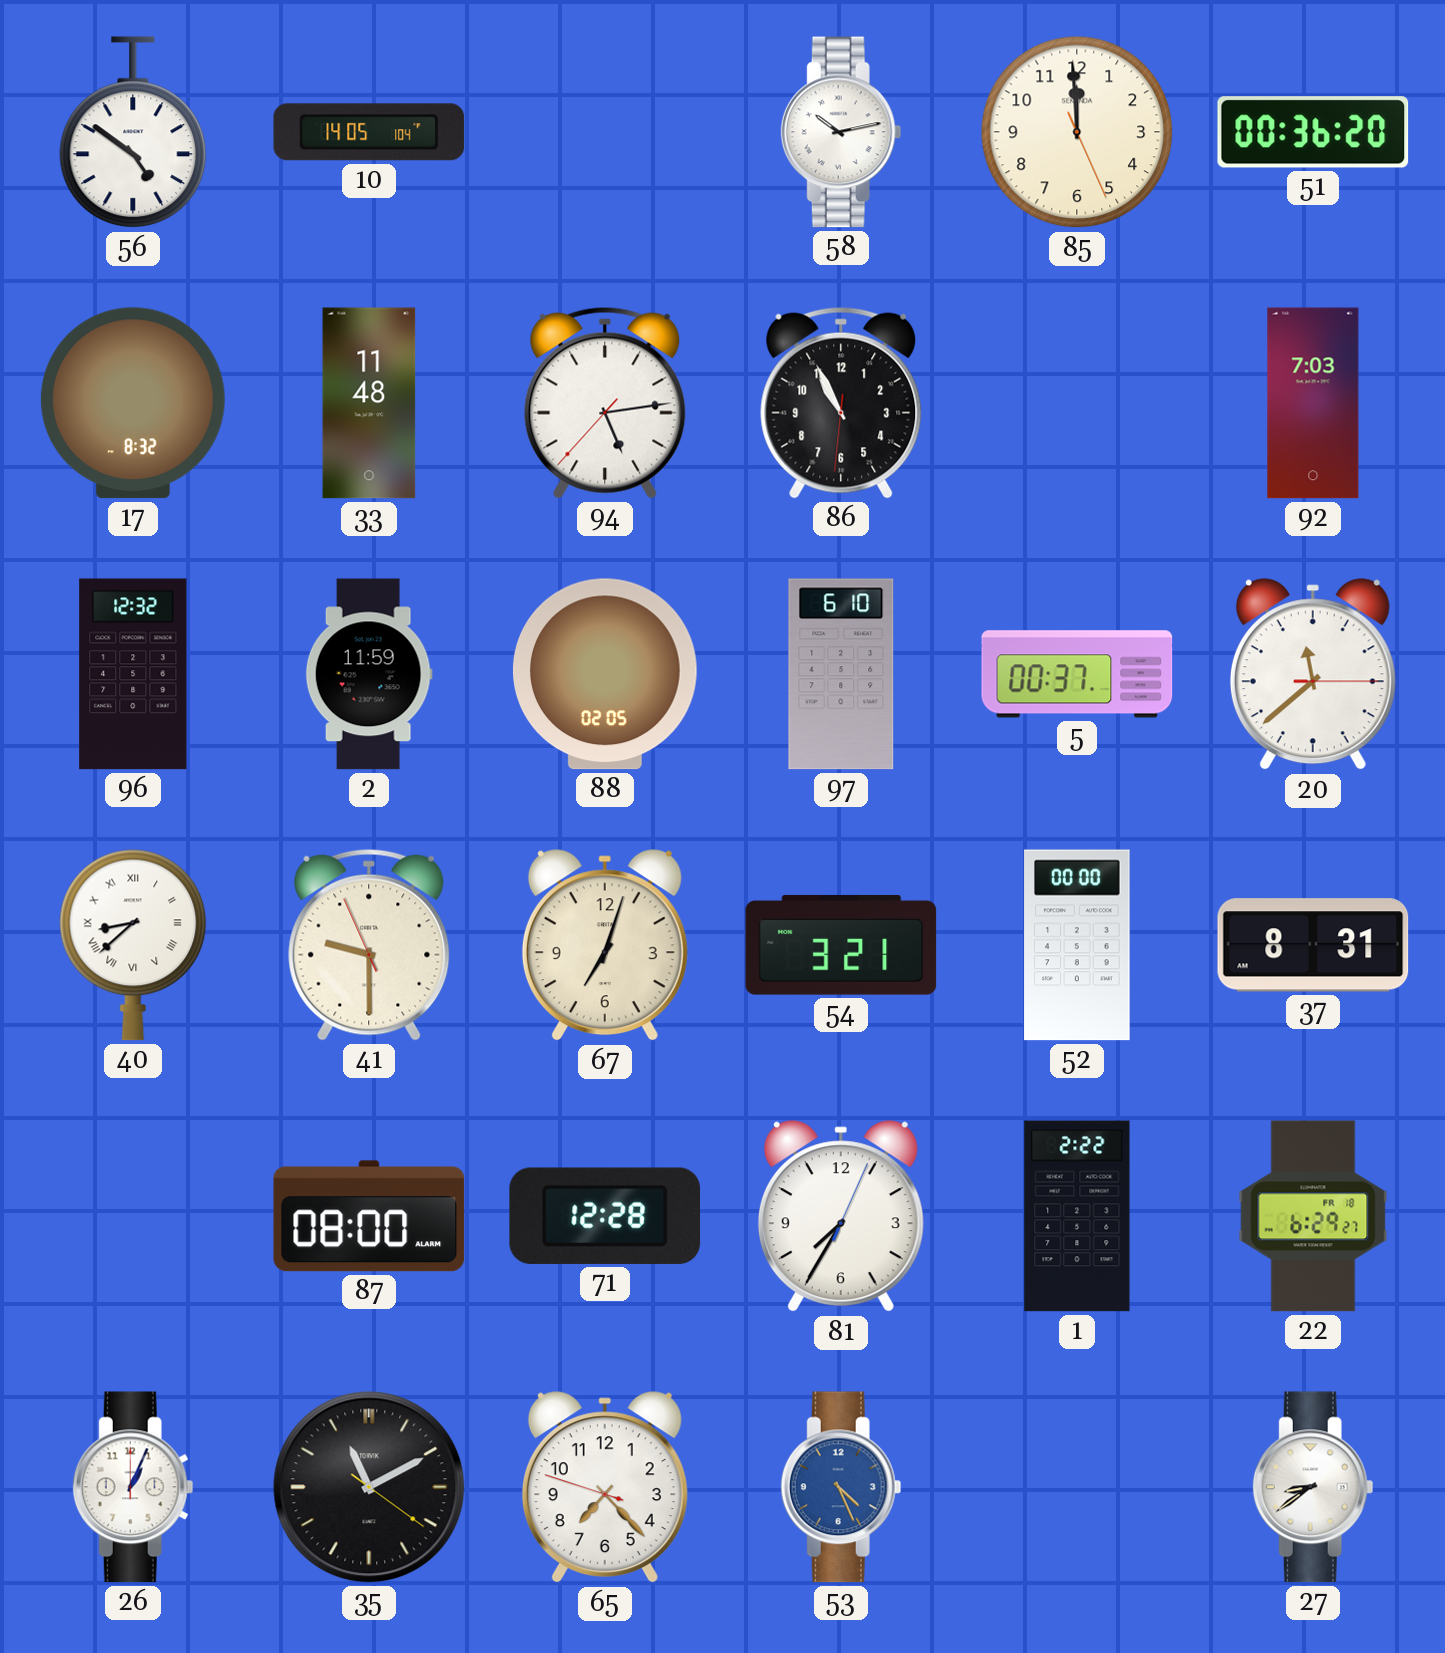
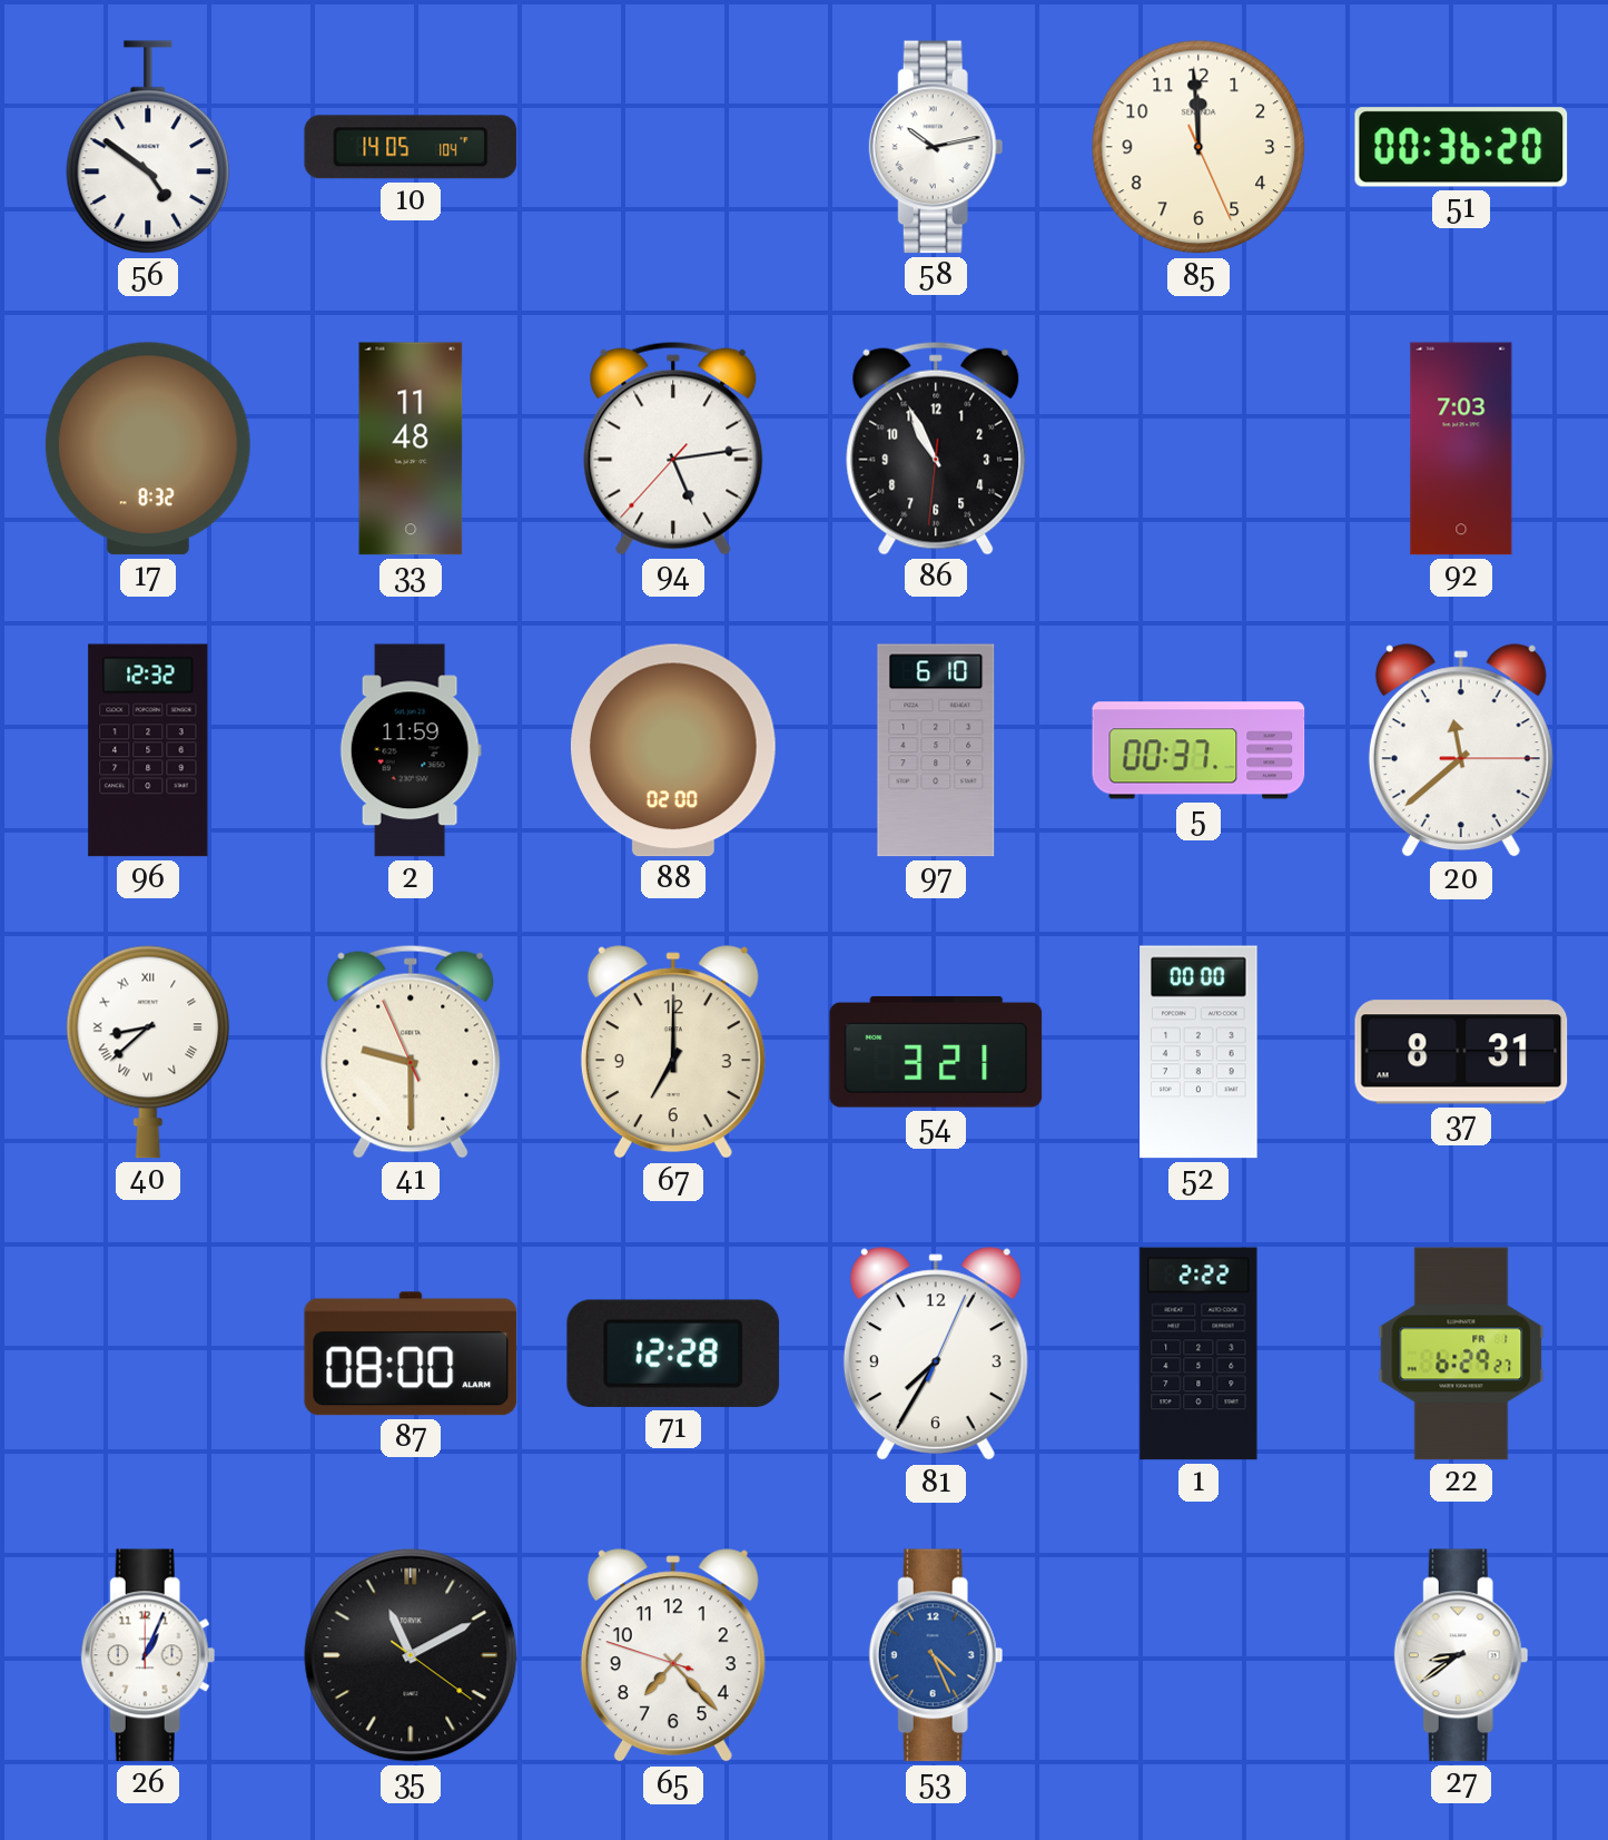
88: 02:05 -> 02:00 (673, 750)
67: 7:03 -> 7:00 (673, 1053)
22 date: FR 18 -> FR 1 (1461, 1354)
